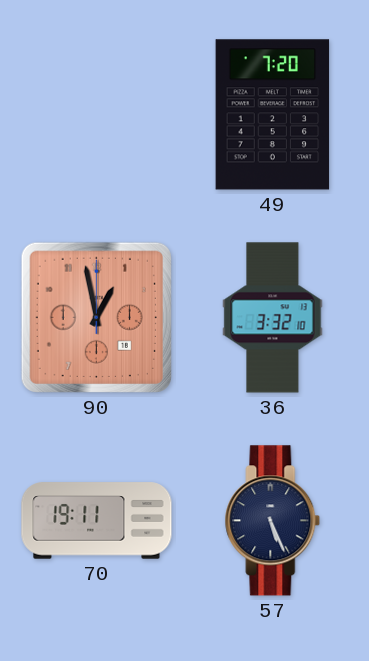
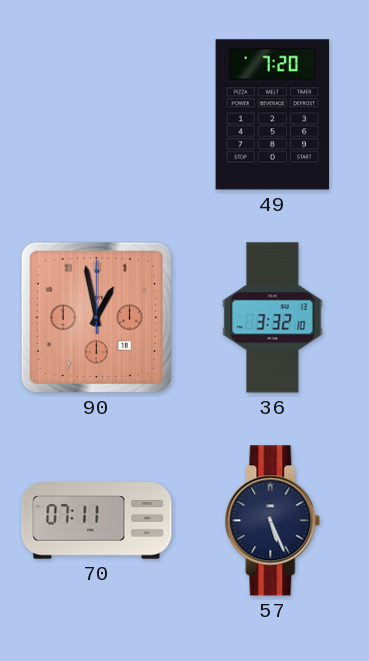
70: 19:11 -> 07:11 (97, 521)
